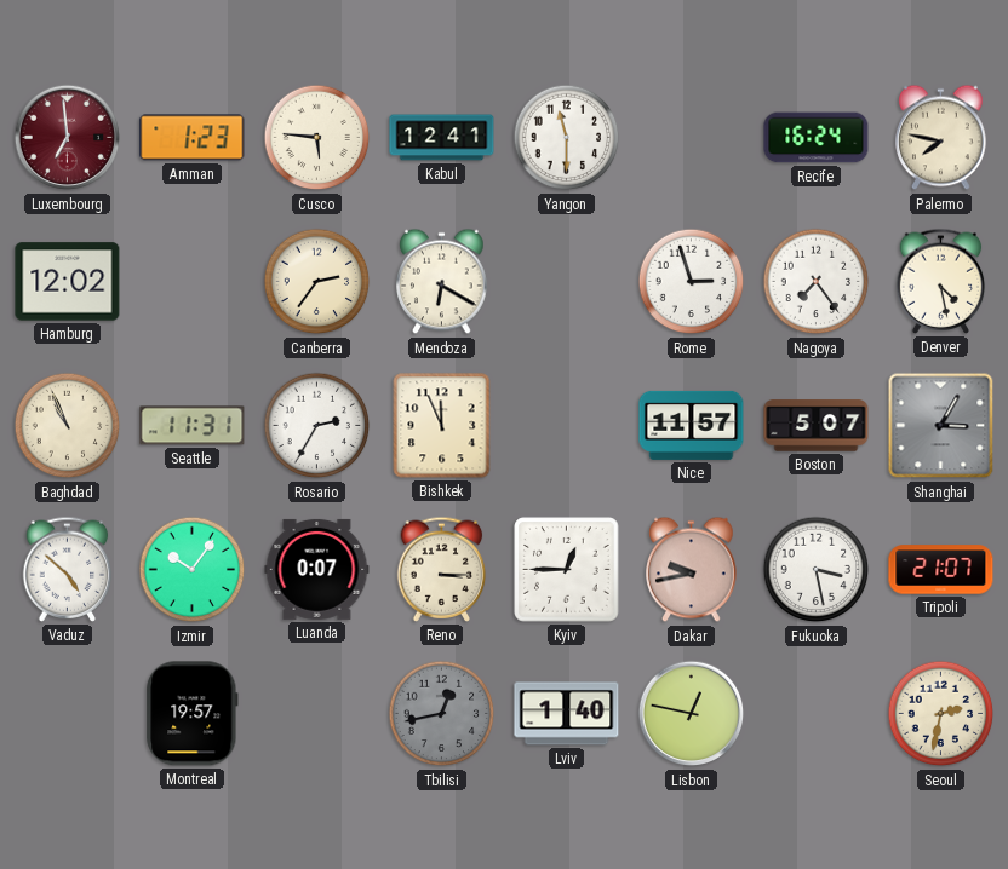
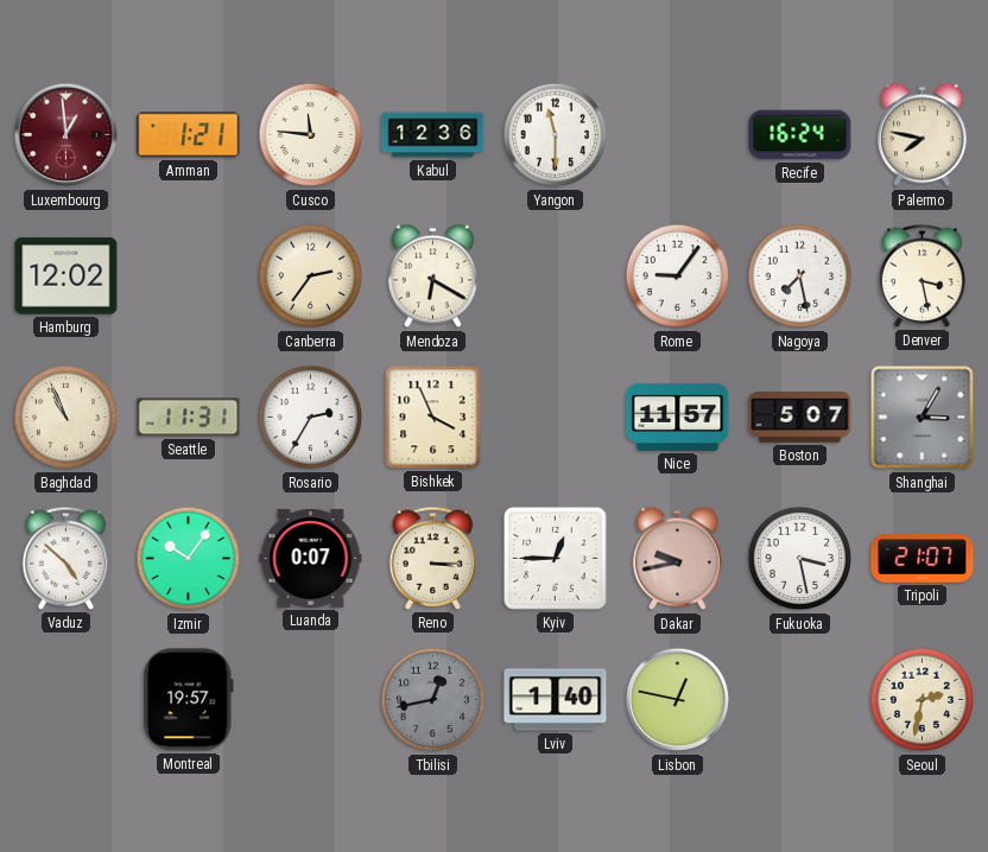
Luxembourg: 6:59 -> 12:59 (66, 135)
Amman: 1:23 -> 1:21 (189, 135)
Cusco: 5:46 -> 11:46 (311, 135)
Kabul: 12:41 -> 12:36 (433, 135)
Rome: 2:57 -> 9:06 (678, 276)
Nagoya: 7:24 -> 7:28 (800, 276)
Denver: 4:28 -> 3:28 (923, 275)
Bishkek: 11:56 -> 3:56 (433, 418)
